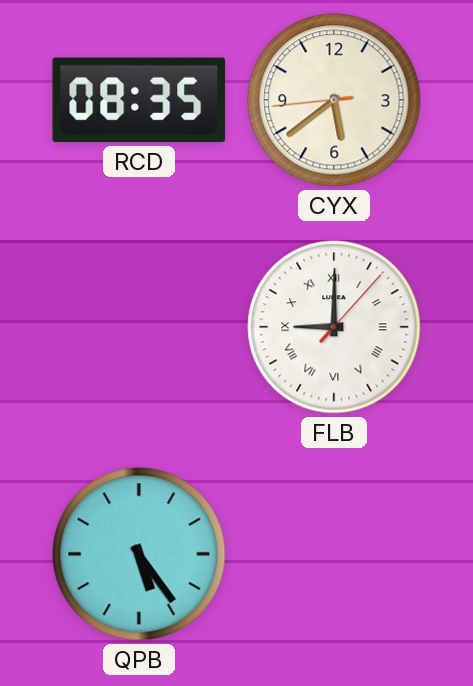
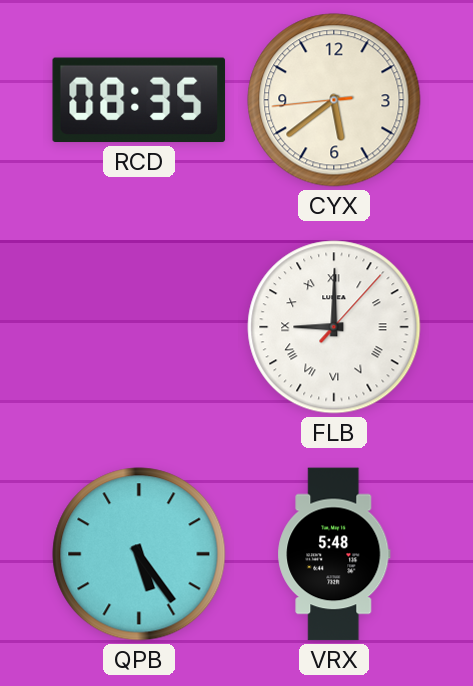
VRX: none -> 5:48 (334, 554)
